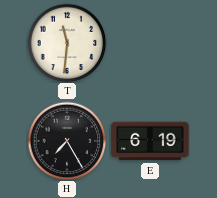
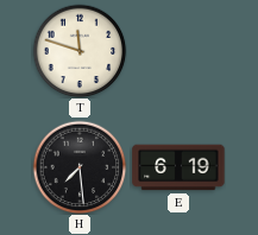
T: 11:31 -> 11:48 (80, 51)
H: 7:25 -> 7:29 (80, 167)
